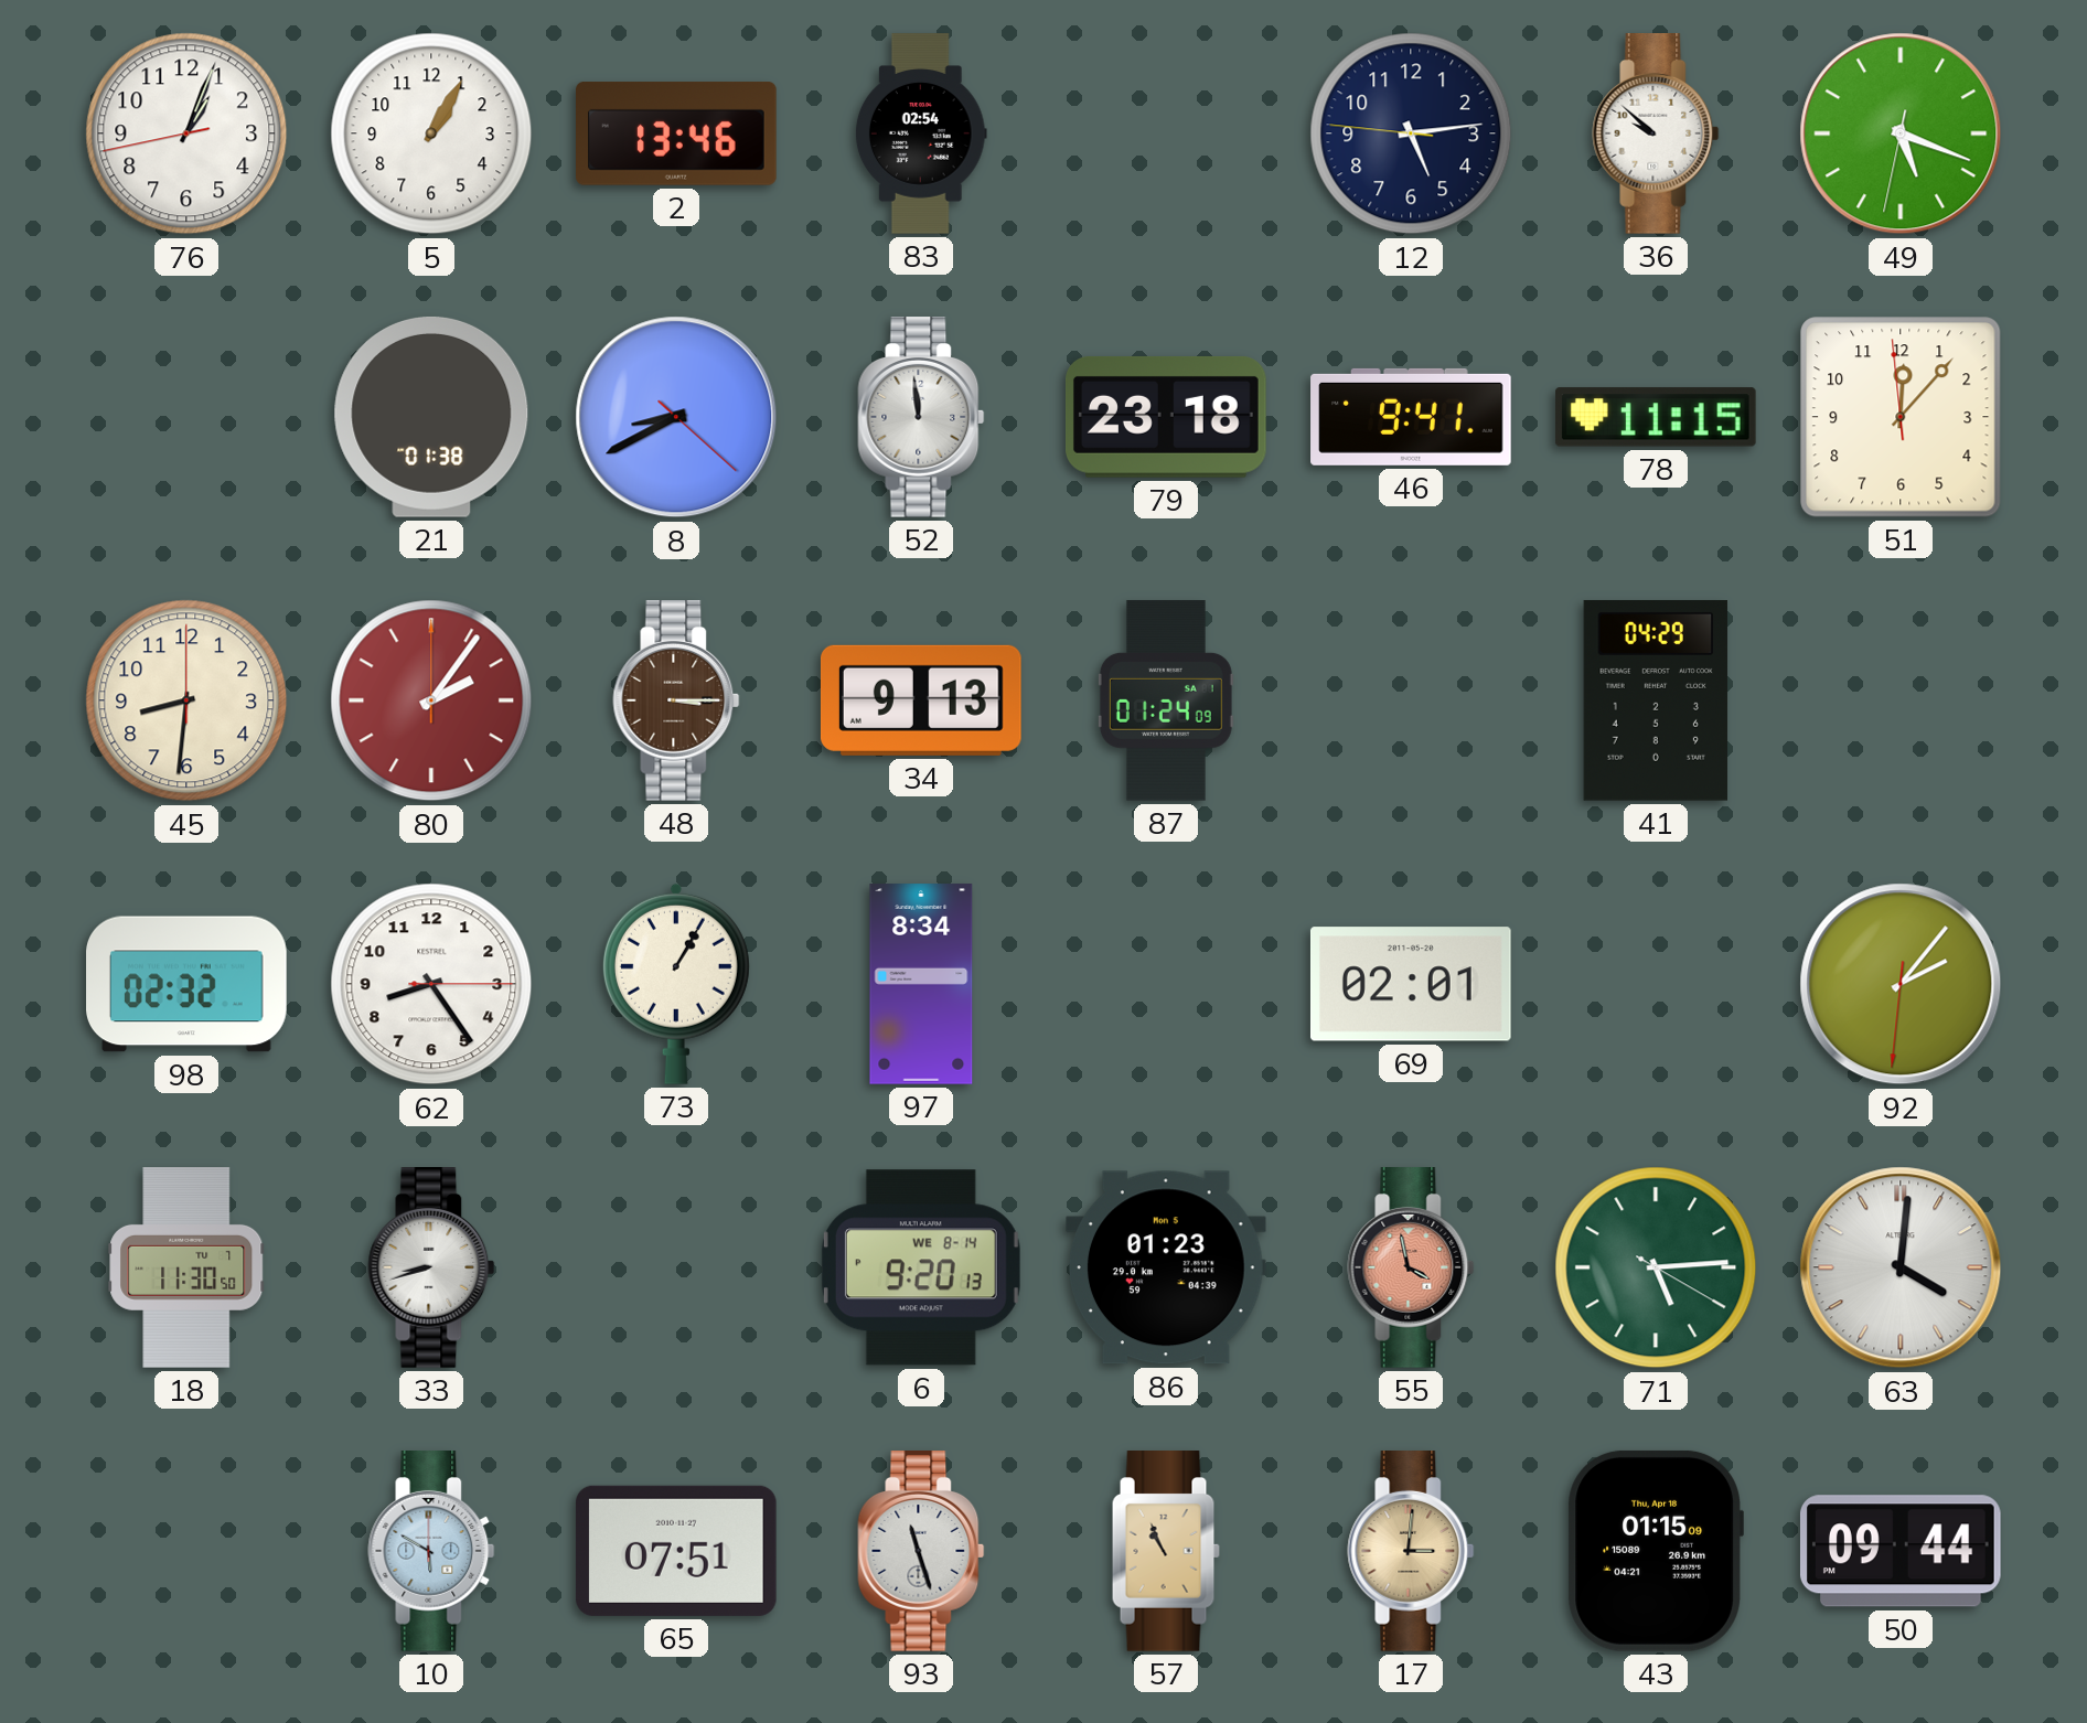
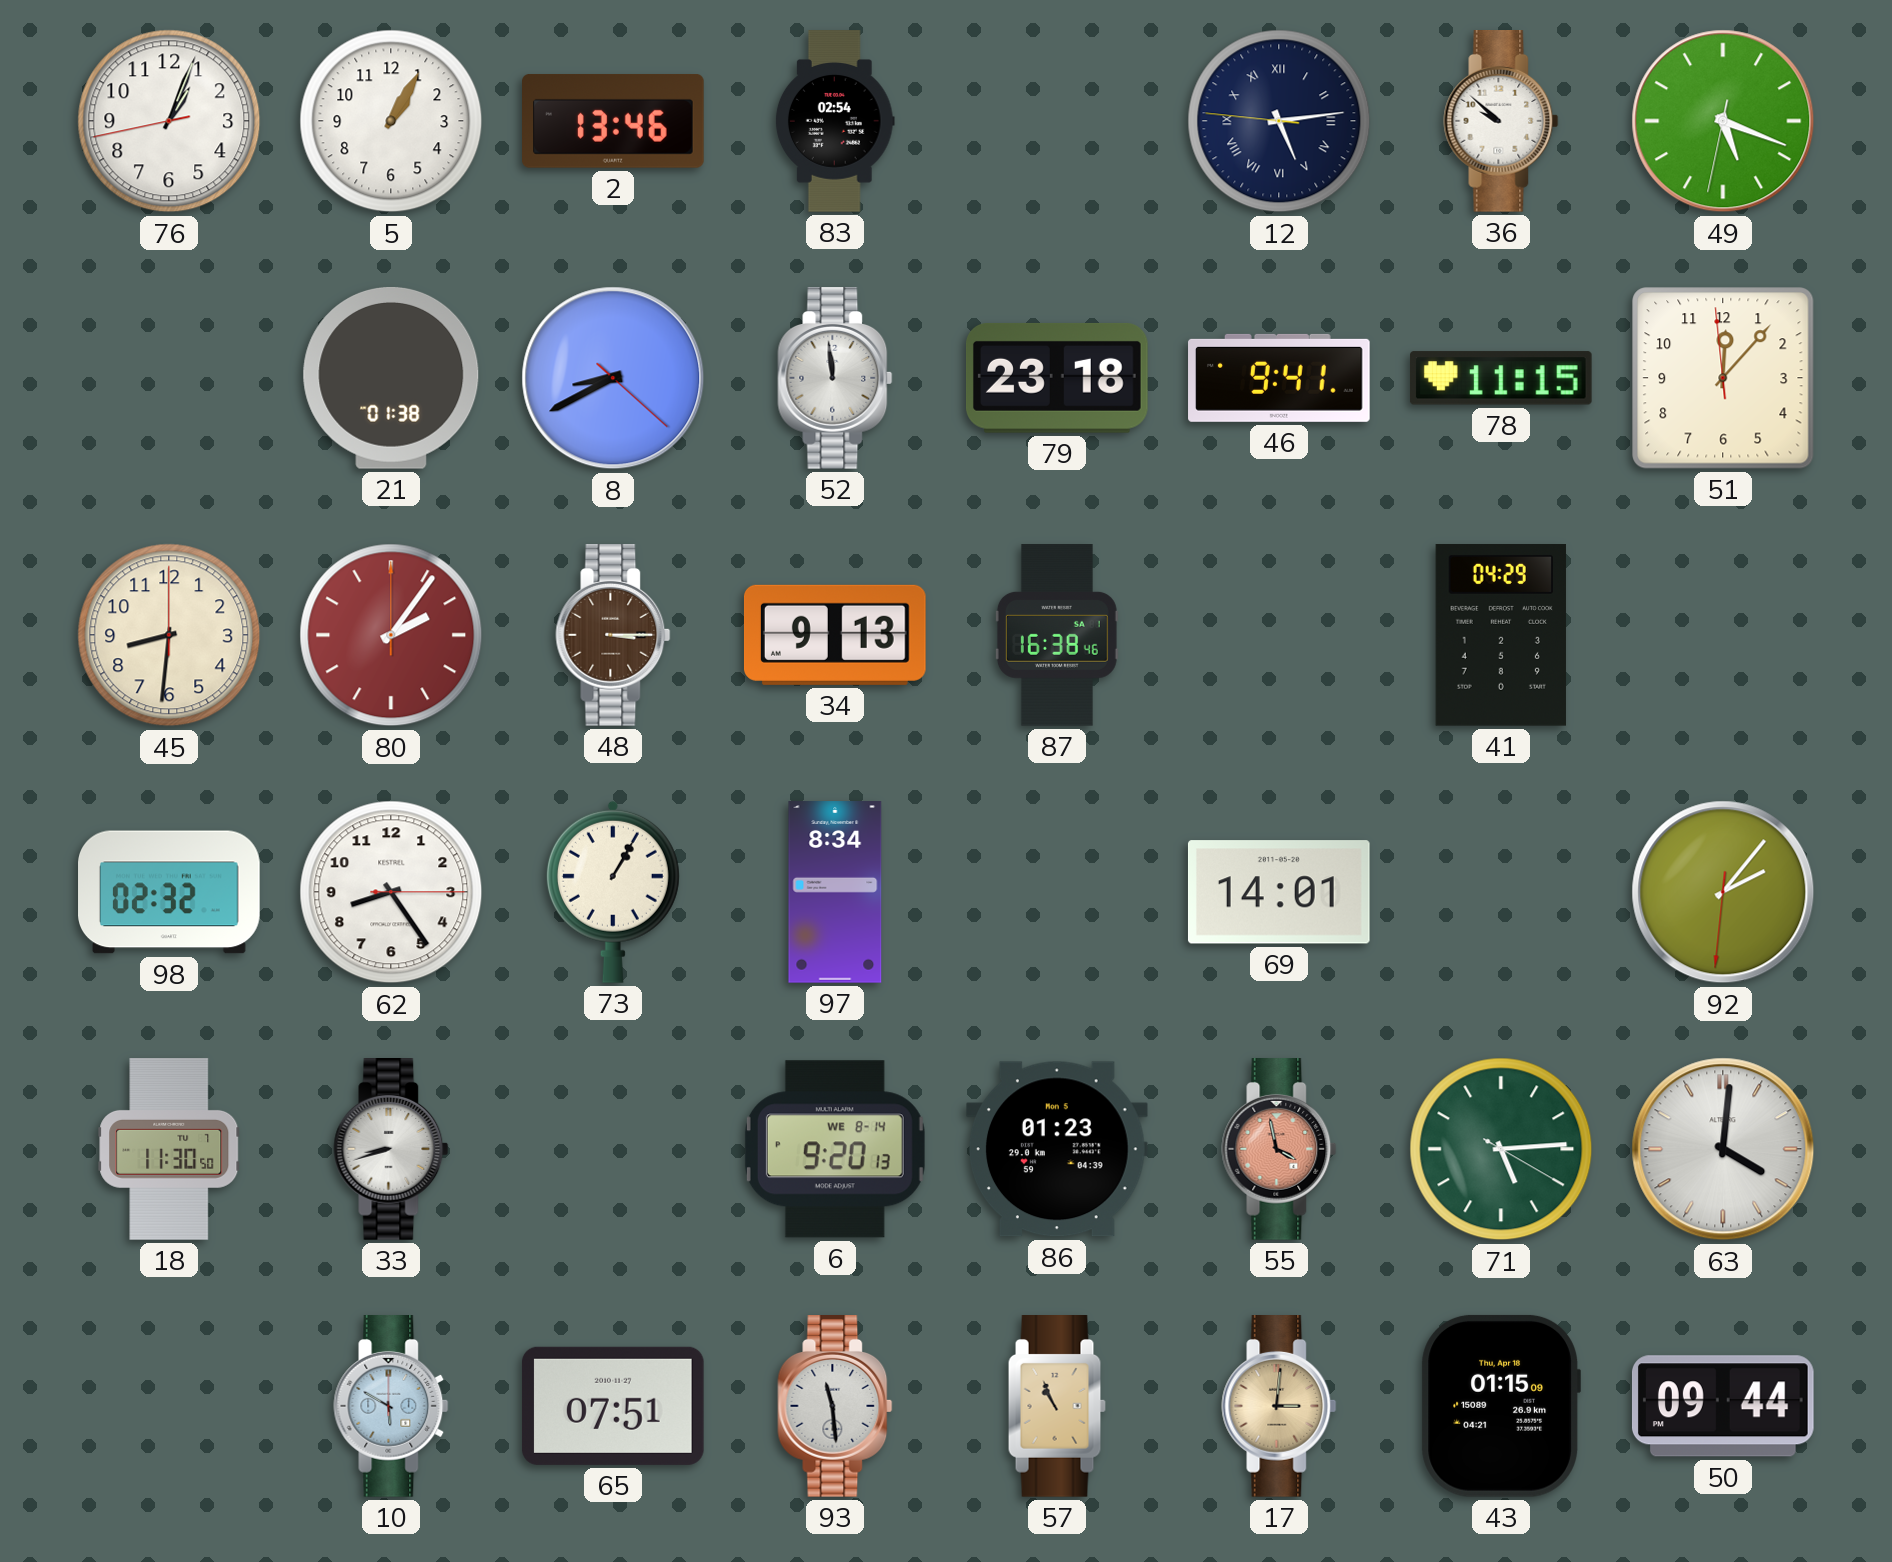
12 numerals: Arabic -> Roman (1279, 121)
87: 01:24 -> 16:38 (1057, 635)
69: 02:01 -> 14:01 (1279, 892)
93: 11:27 -> 11:29 (835, 1407)
